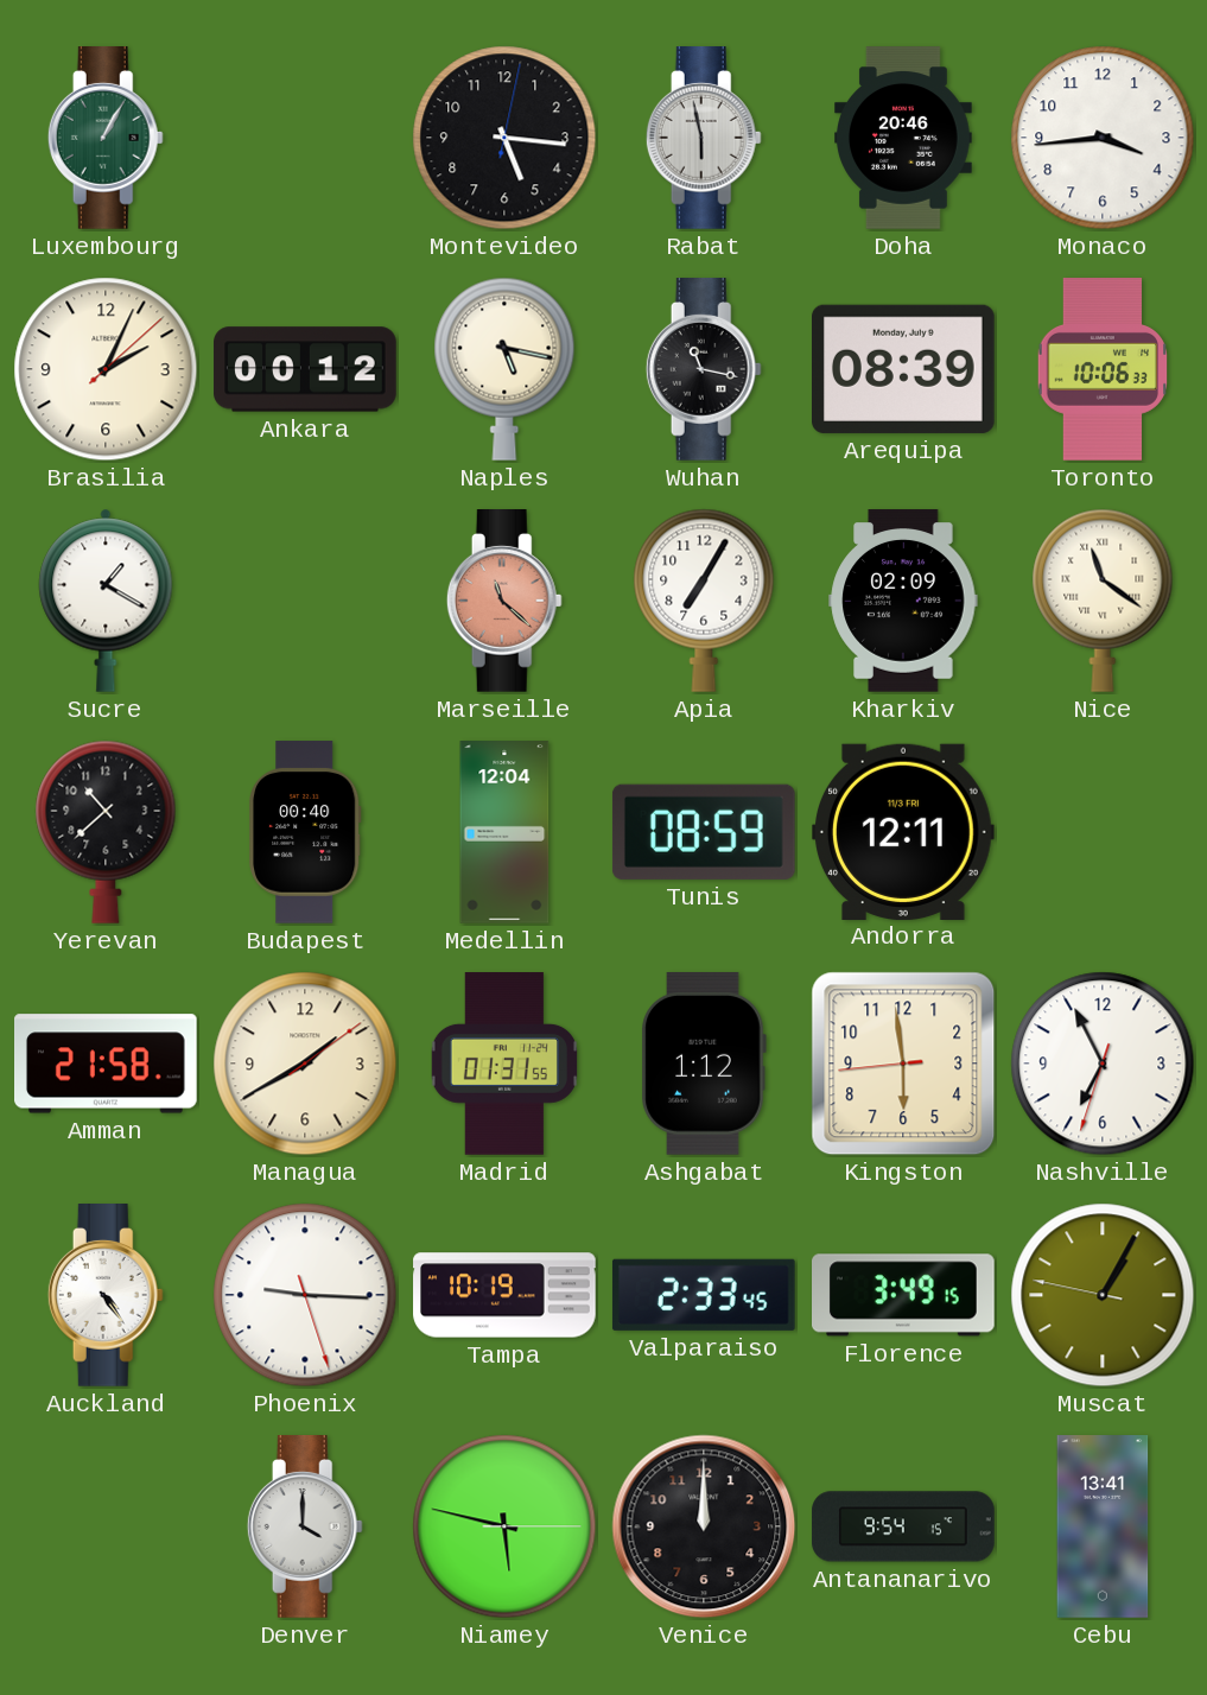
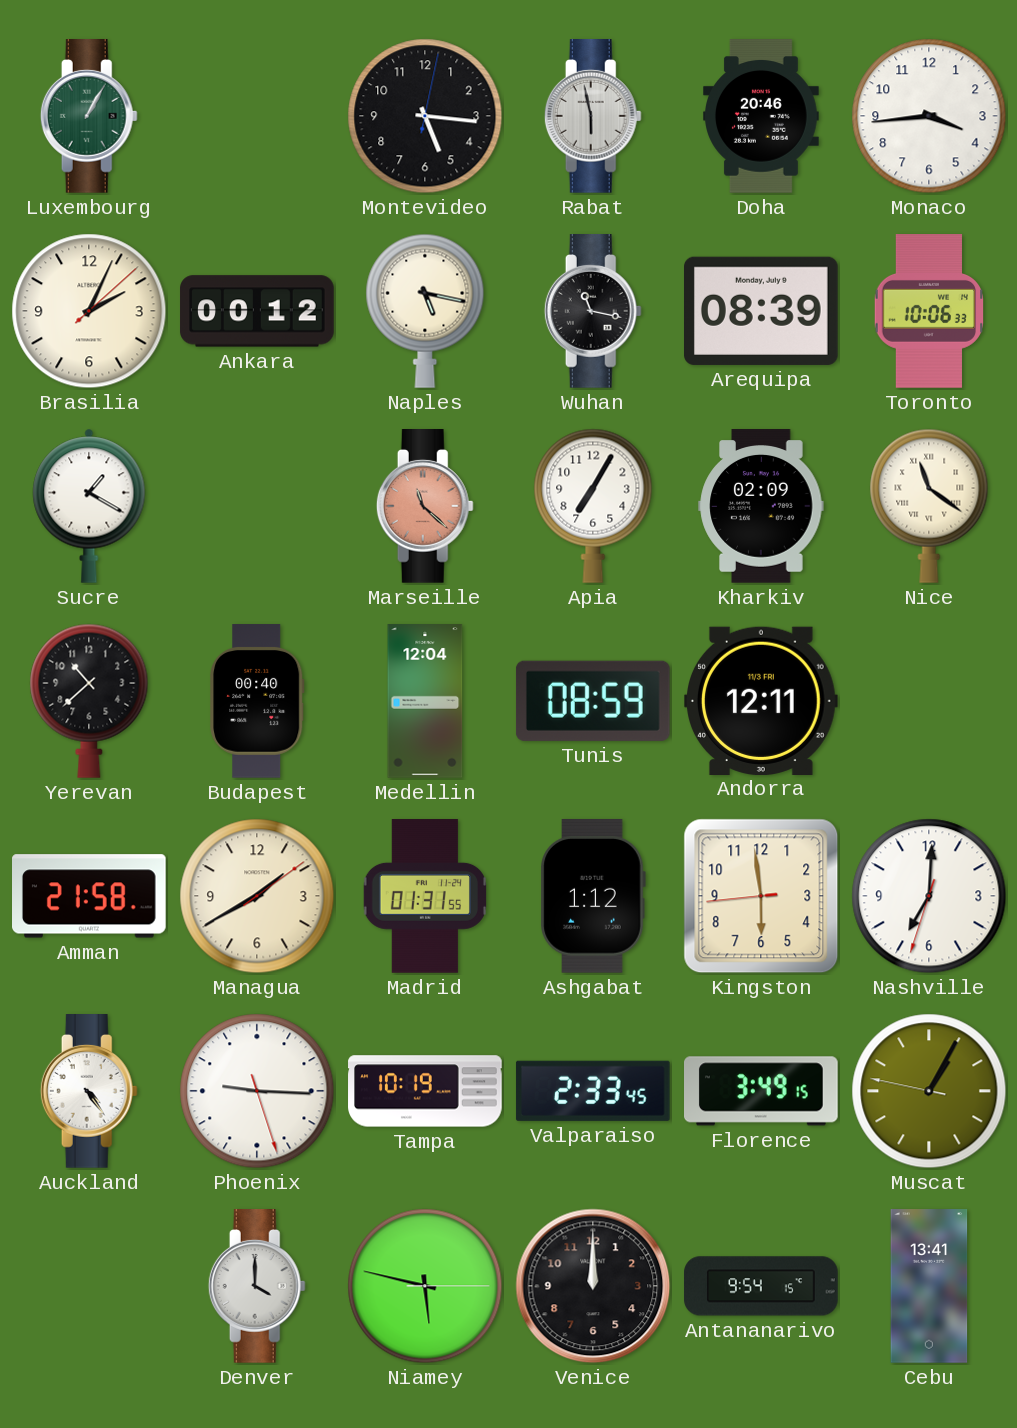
Nashville: 6:55 -> 7:00 (929, 896)
